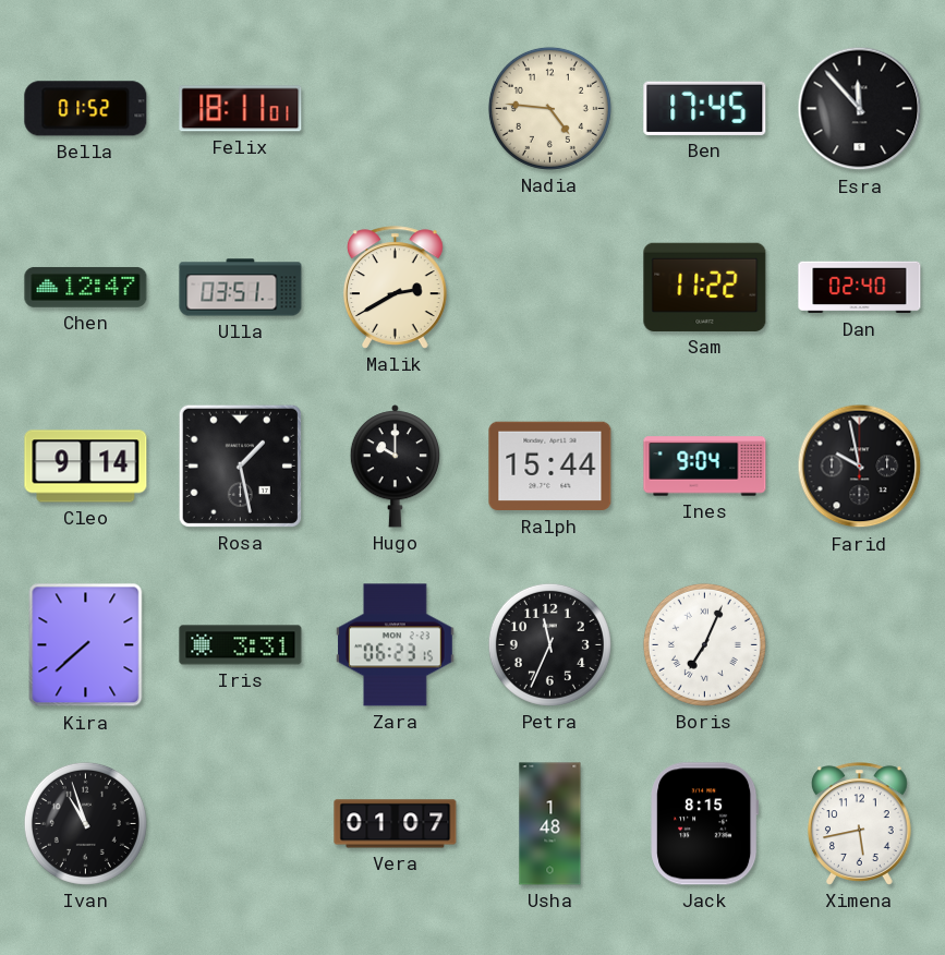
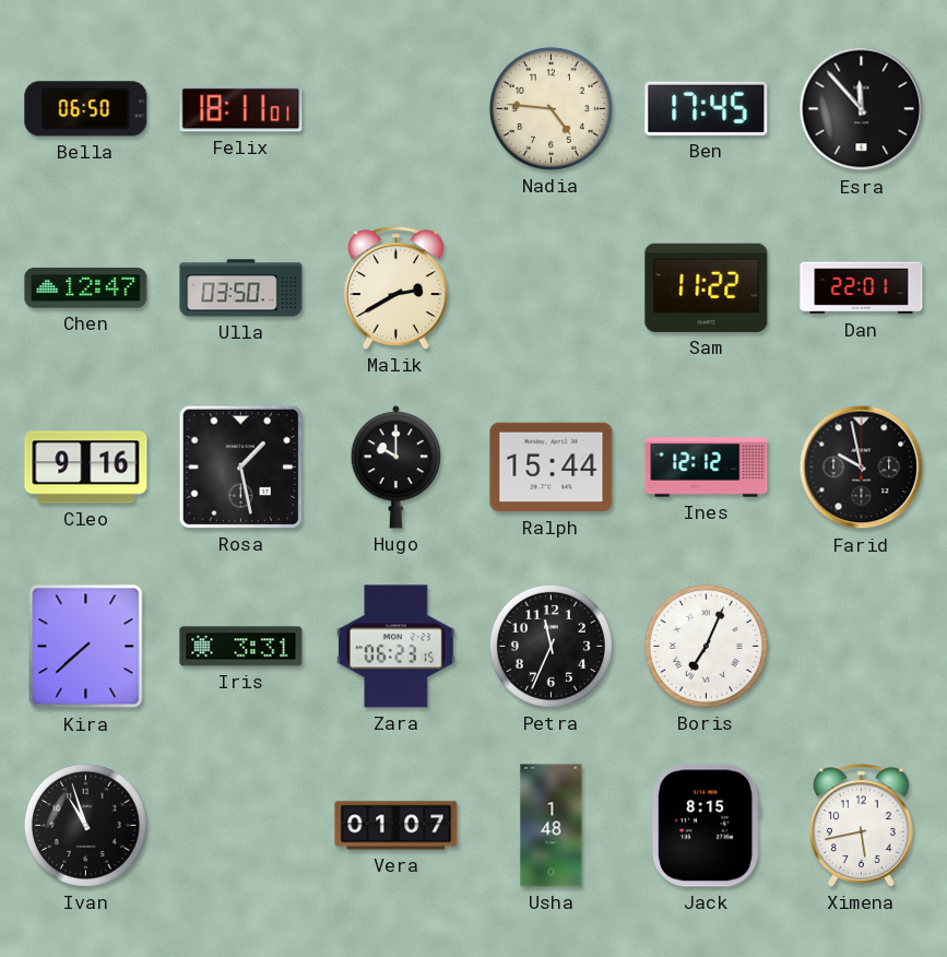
Bella: 01:52 -> 06:50 (86, 109)
Ulla: 03:51 -> 03:50 (241, 288)
Dan: 02:40 -> 22:01 (862, 288)
Cleo: 9:14 -> 9:16 (86, 468)
Ines: 9:04 -> 12:12 (707, 468)
